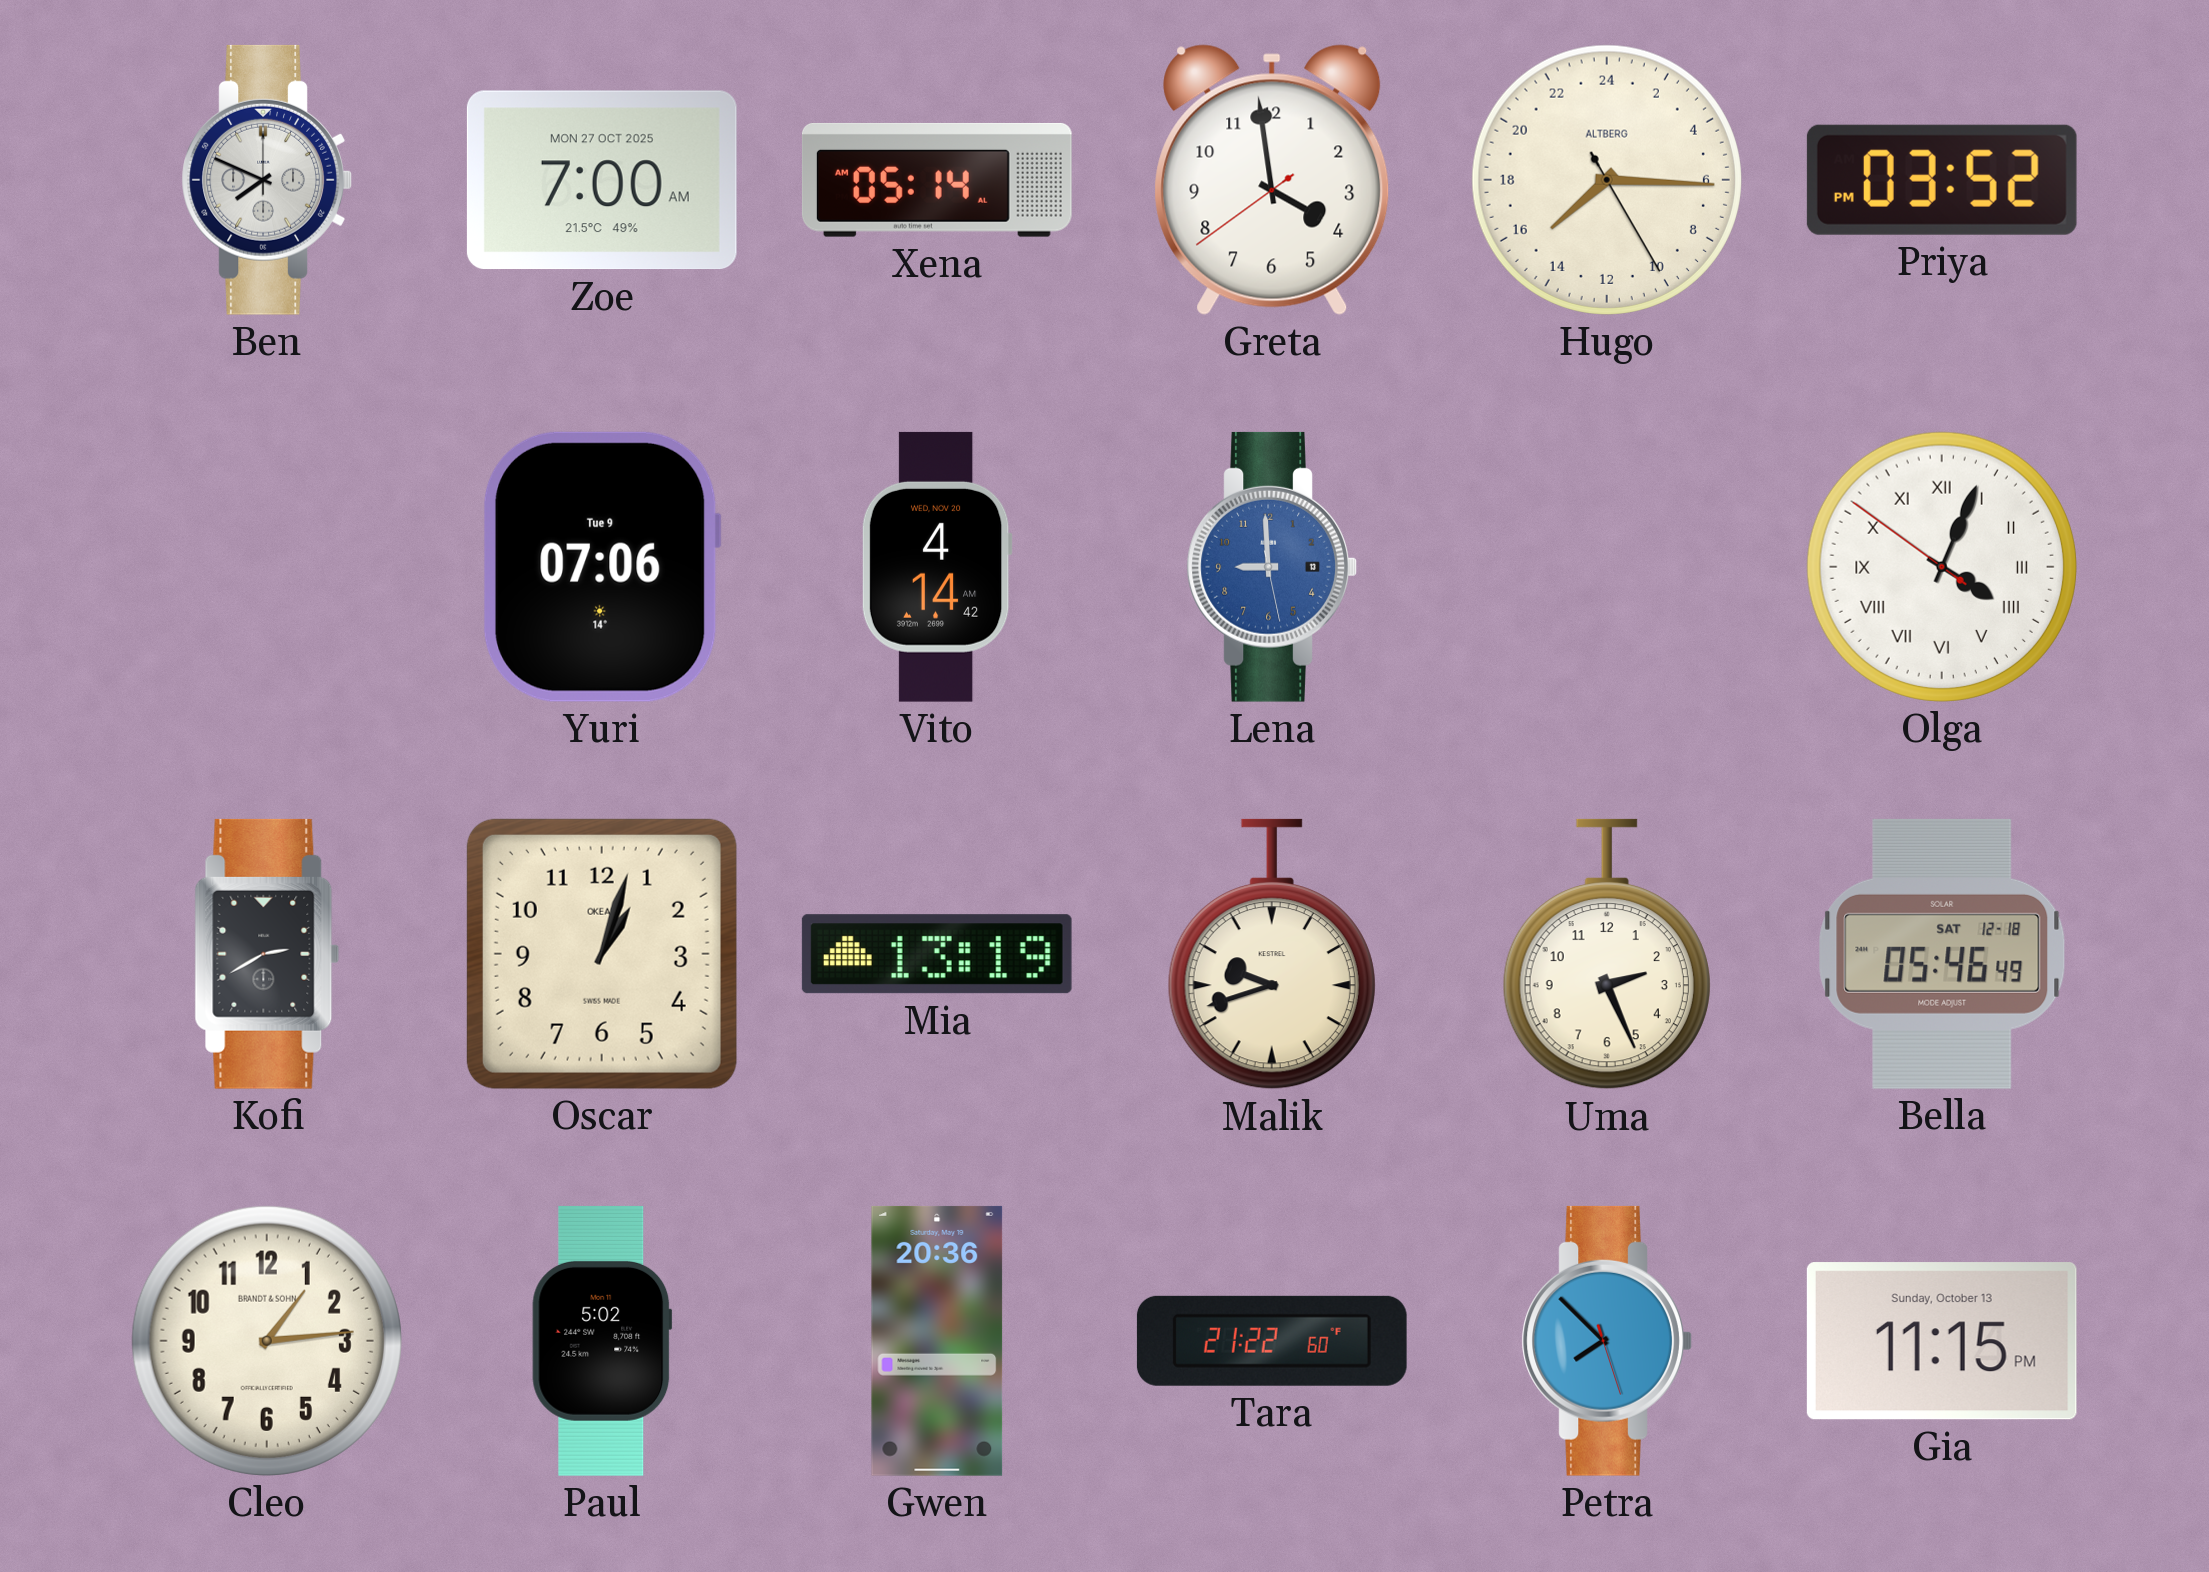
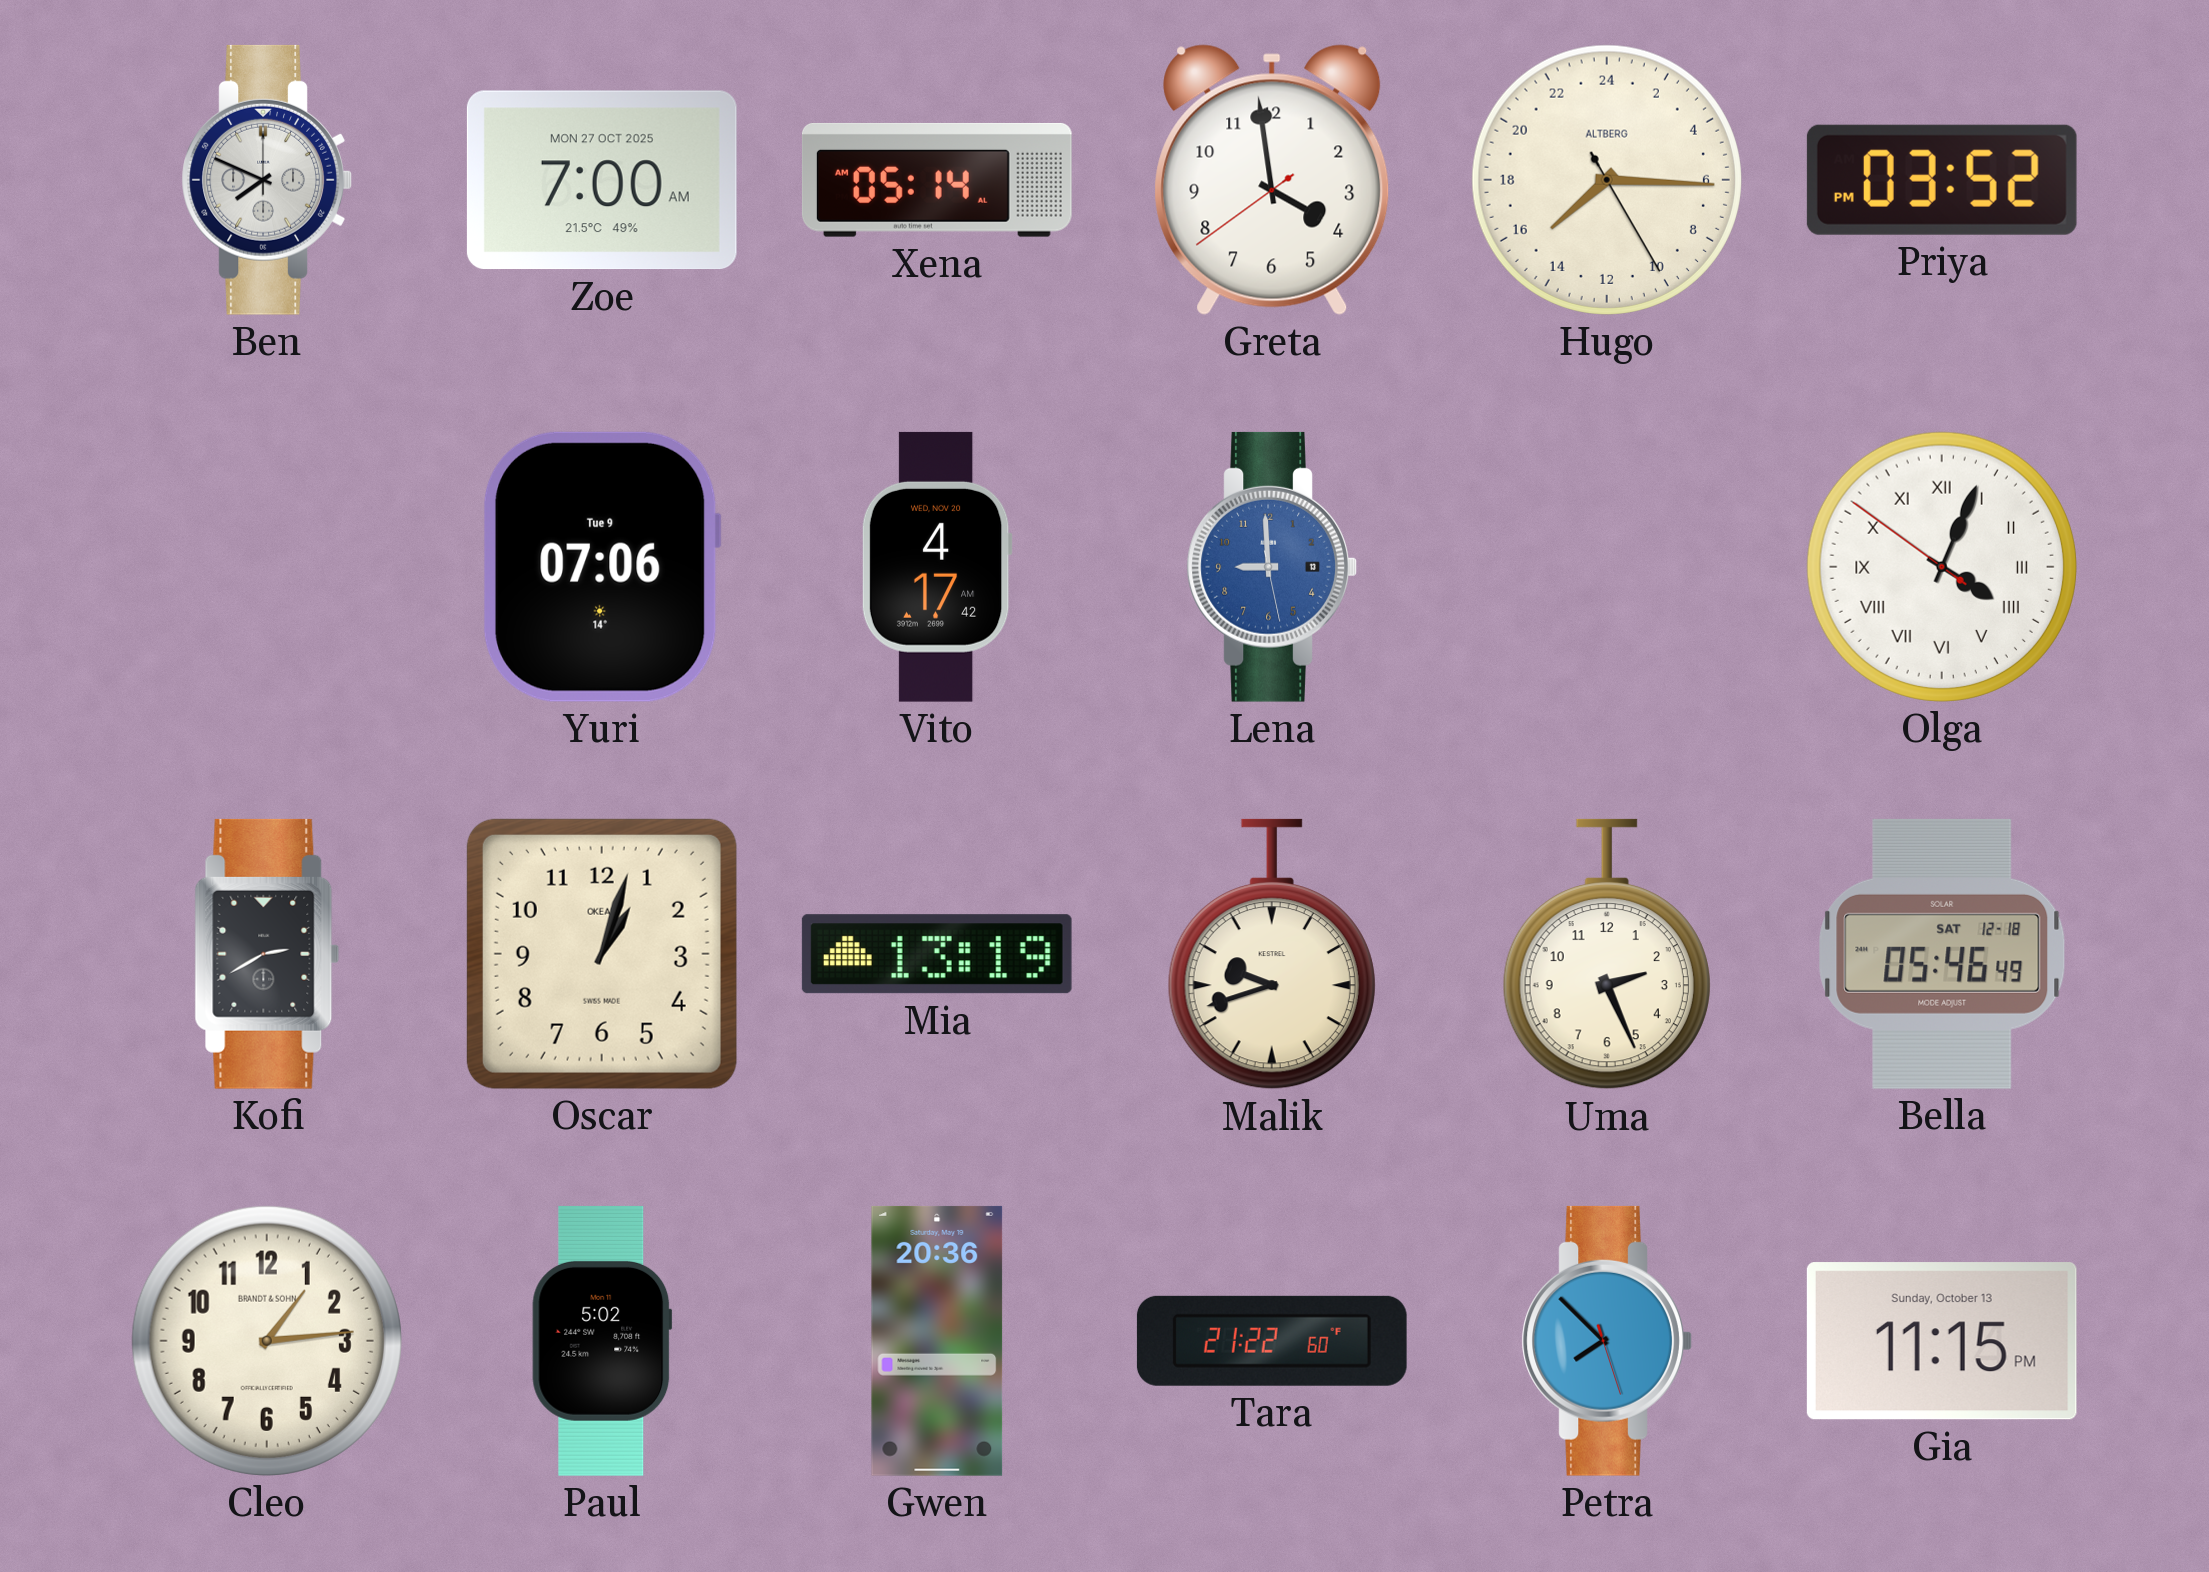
Vito: 4:14 -> 4:17 (937, 567)
